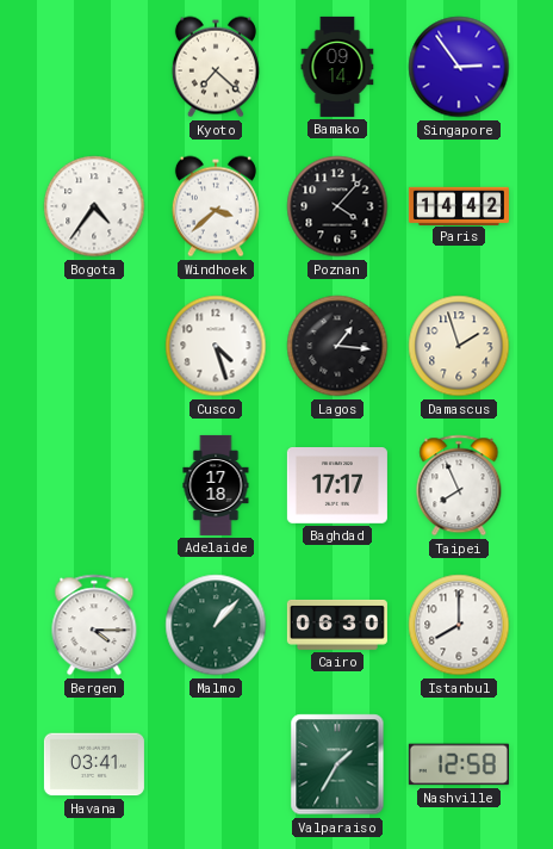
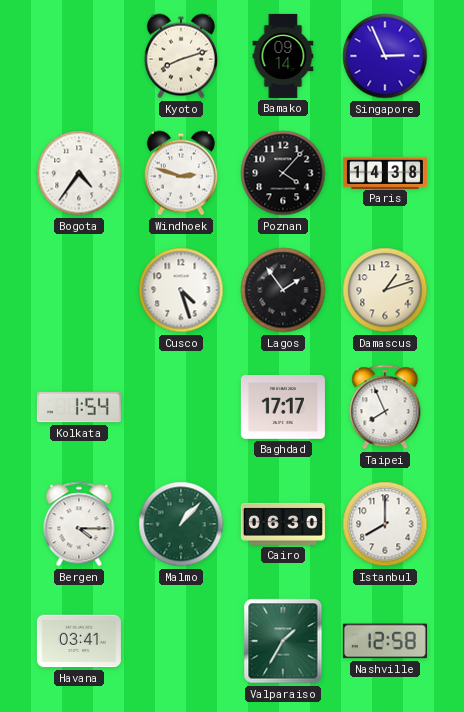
Kyoto: 7:22 -> 8:12 (181, 56)
Singapore: 2:54 -> 2:56 (385, 56)
Windhoek: 3:38 -> 2:48 (181, 173)
Paris: 14:42 -> 14:38 (385, 172)
Lagos: 1:16 -> 1:54 (283, 290)
Damascus: 1:57 -> 1:12 (385, 290)
Kolkata: none -> 1:54 (79, 407)
Adelaide: 17:18 -> none (216, 485)
